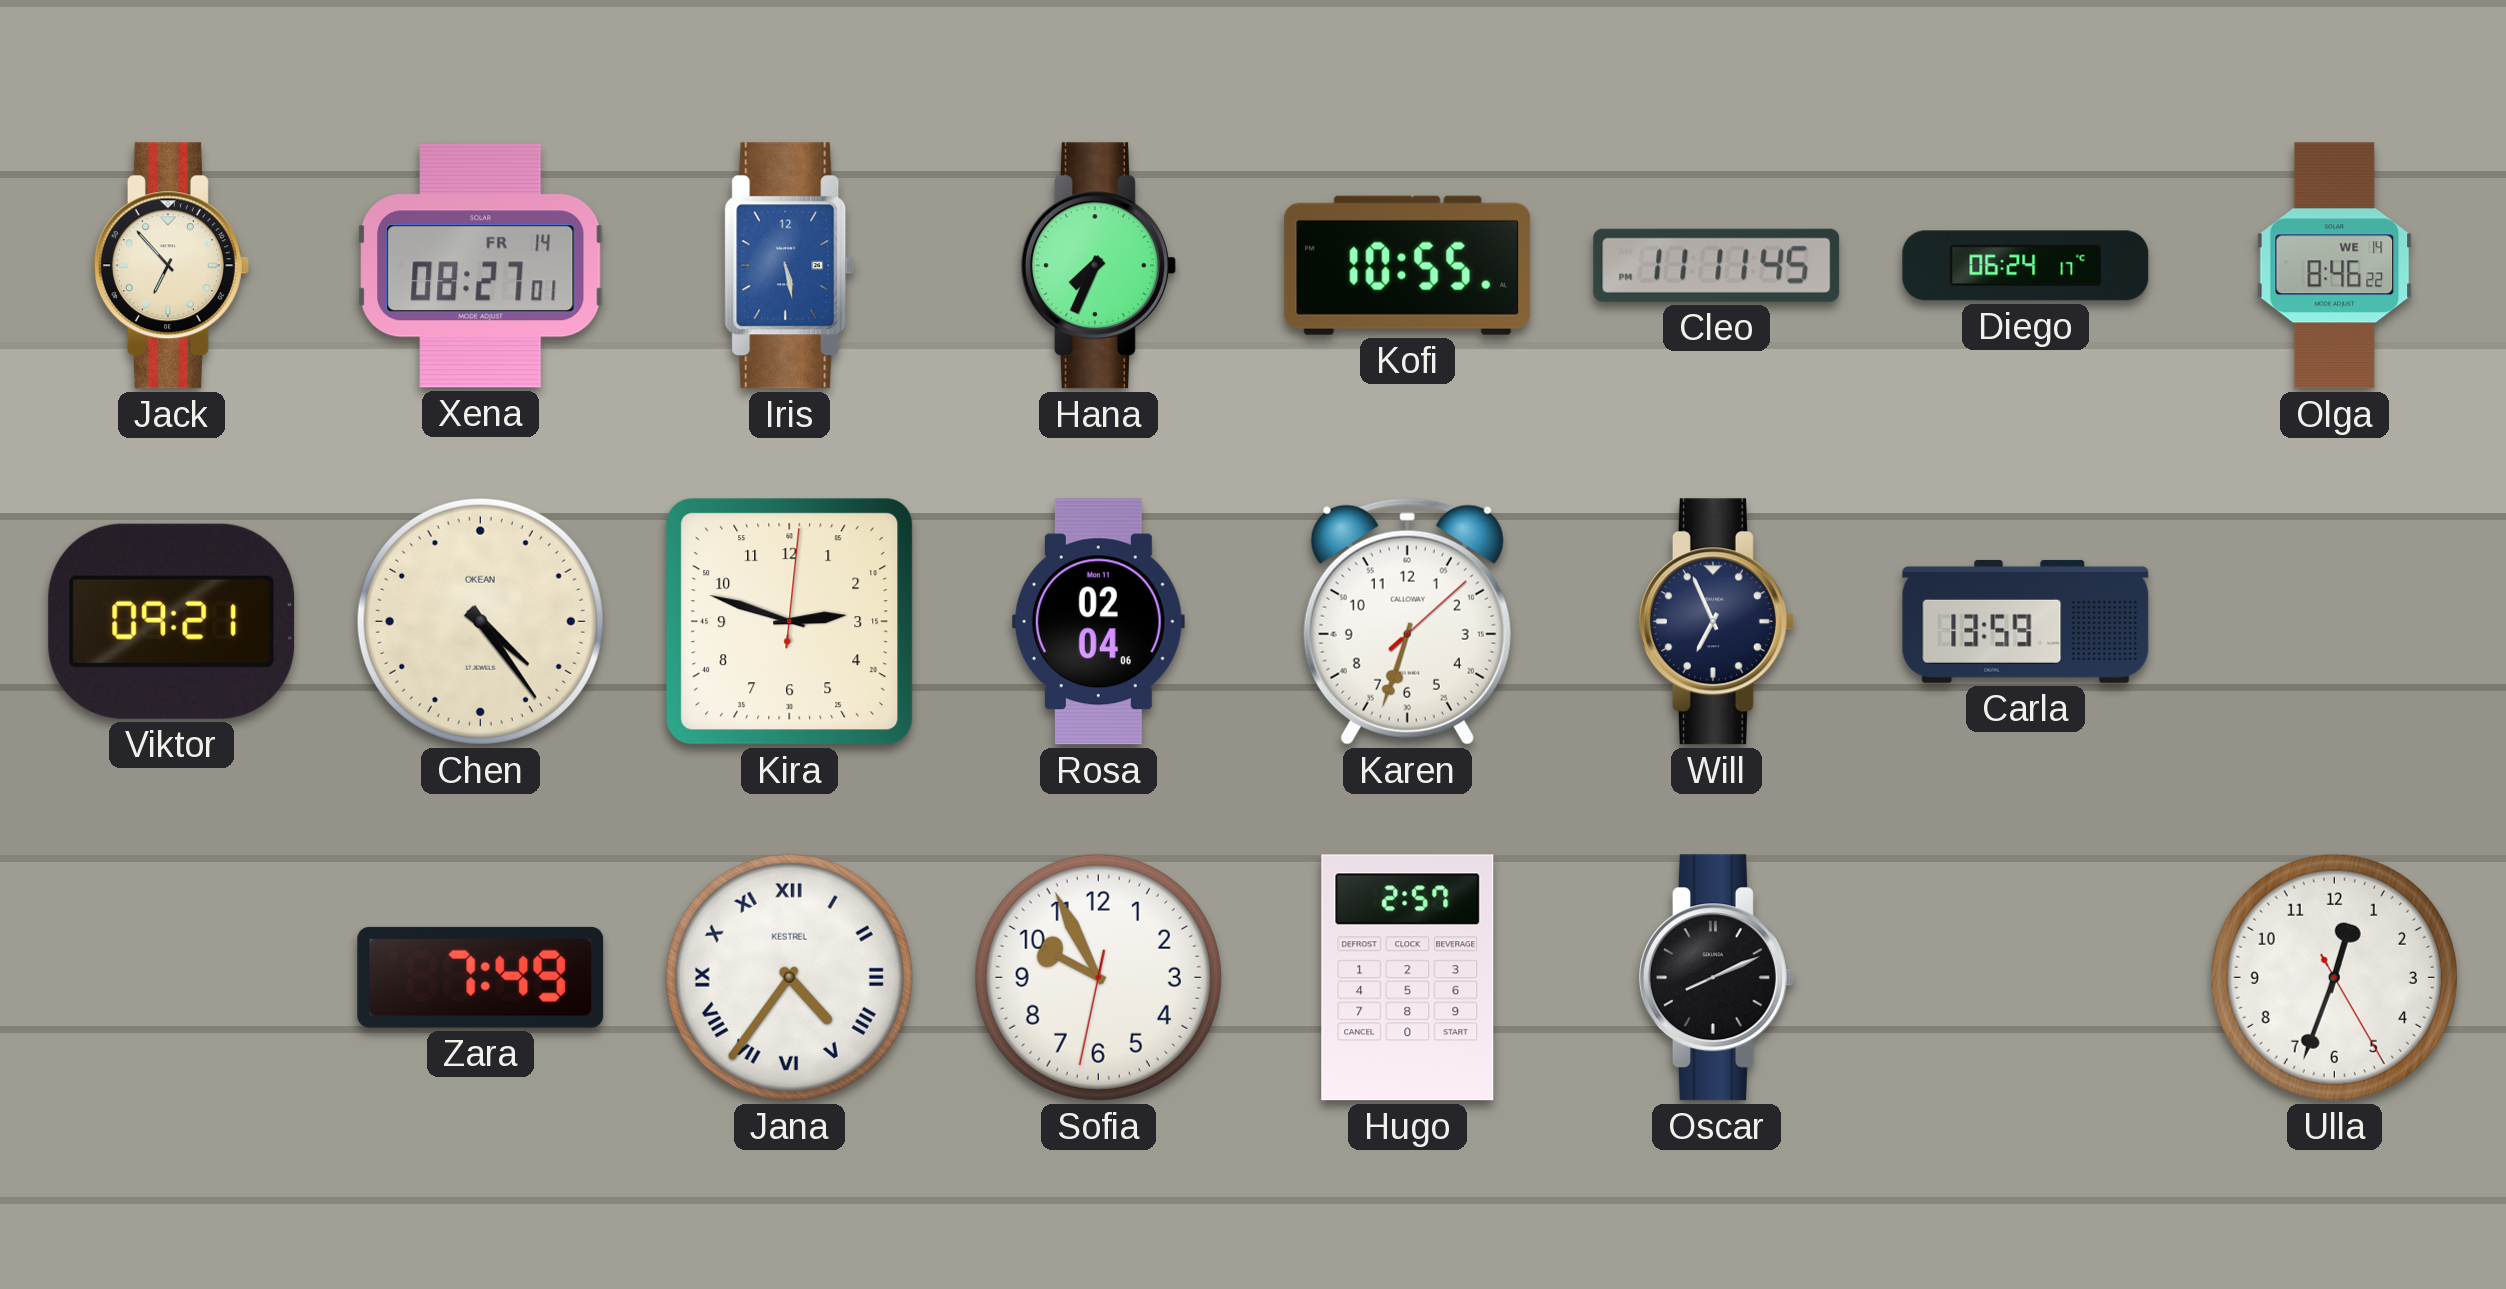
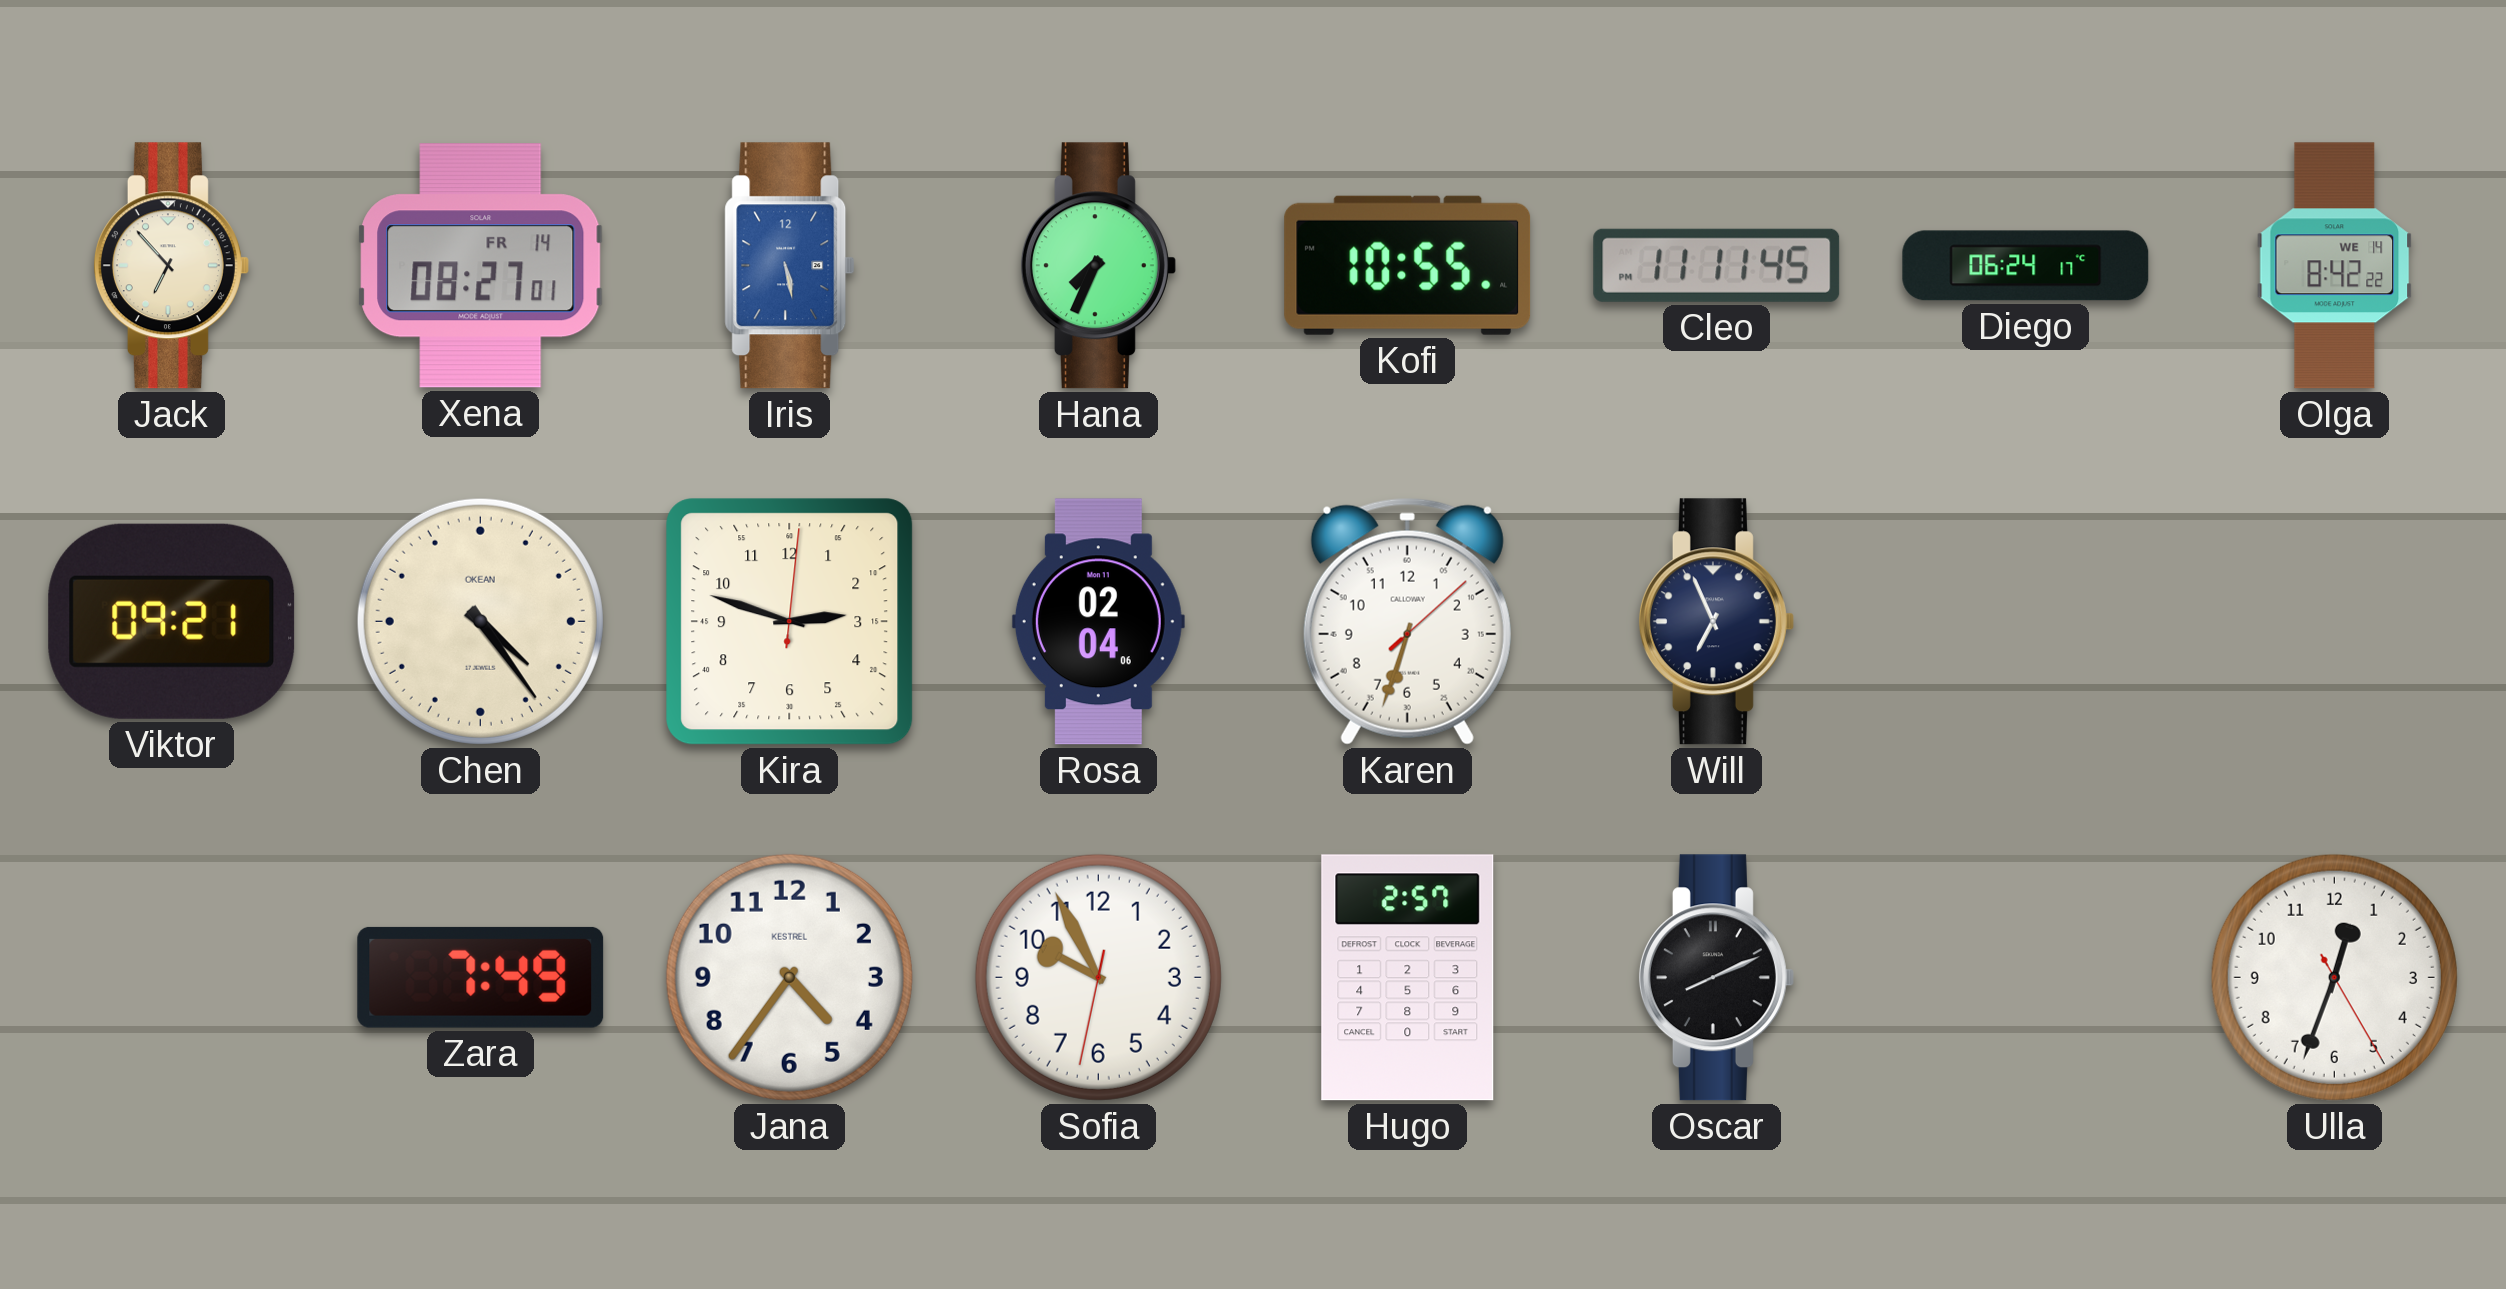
Olga: 8:46 -> 8:42 (2335, 266)
Carla: 13:59 -> none (2026, 621)
Jana numerals: Roman -> Arabic (789, 977)
